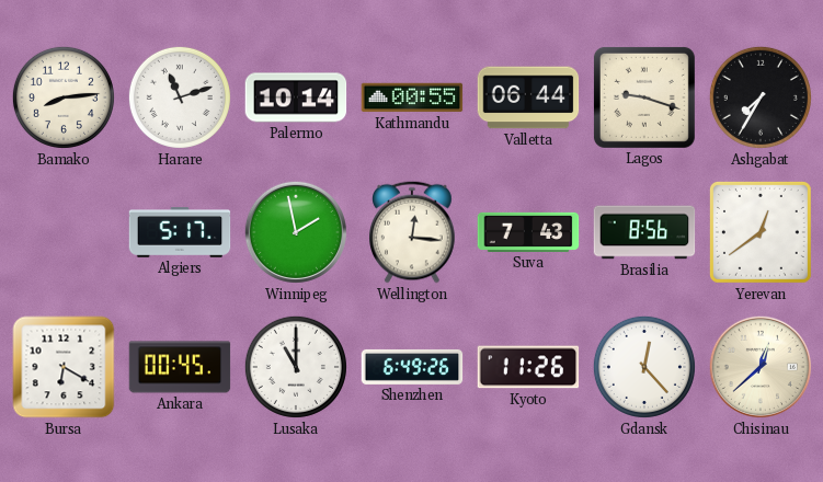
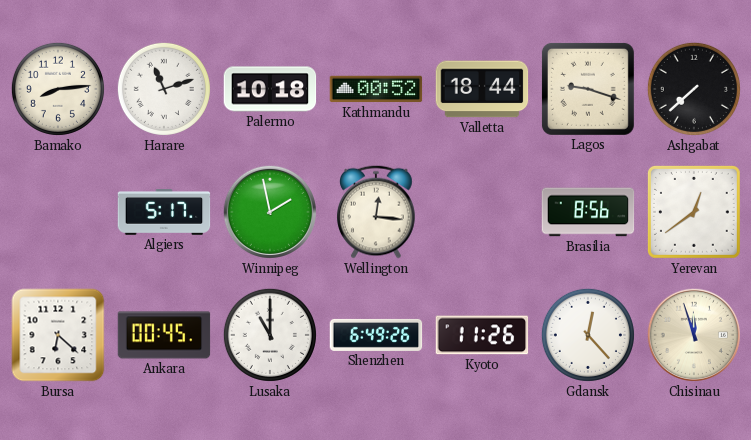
Palermo: 10:14 -> 10:18 (270, 89)
Kathmandu: 00:55 -> 00:52 (376, 89)
Valletta: 06:44 -> 18:44 (482, 89)
Ashgabat: 7:35 -> 7:38 (694, 89)
Suva: 7:43 -> none (528, 232)
Bursa: 6:20 -> 6:22 (58, 335)
Chisinau: 12:38 -> 11:57 (694, 335)
